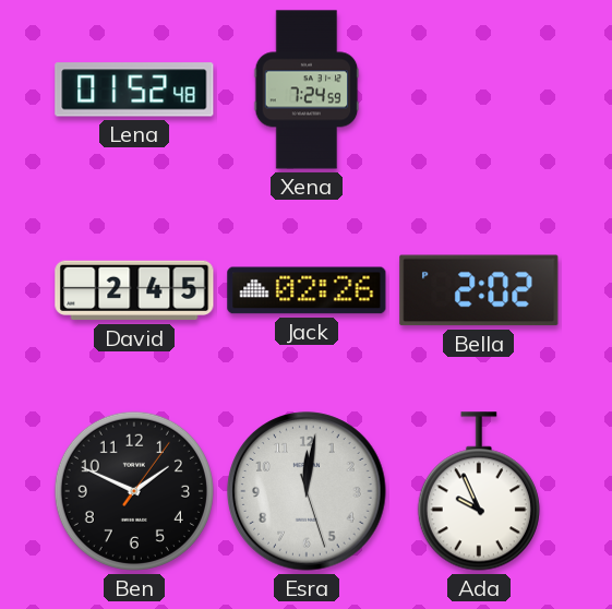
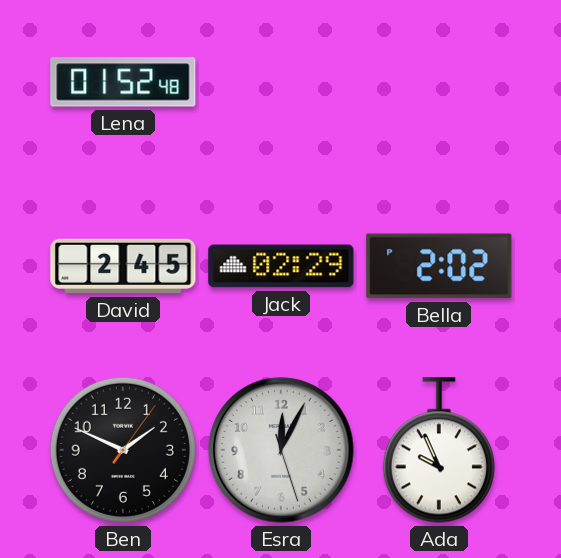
Xena: 7:24 -> none (307, 89)
Jack: 02:26 -> 02:29 (281, 266)
Esra: 12:01 -> 12:04 (281, 450)
